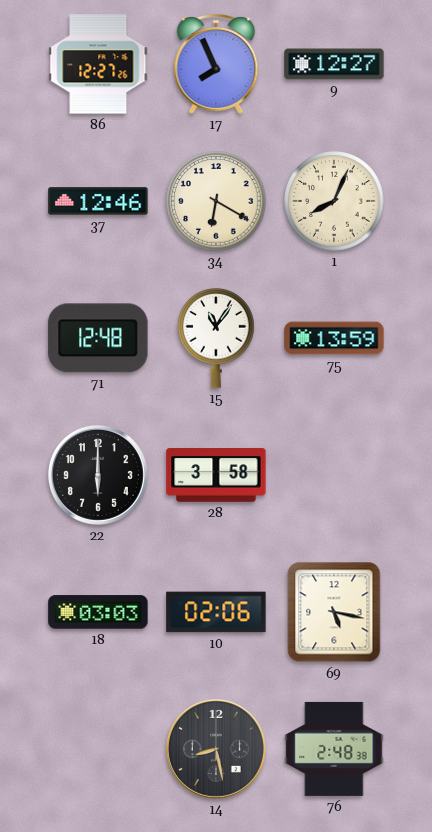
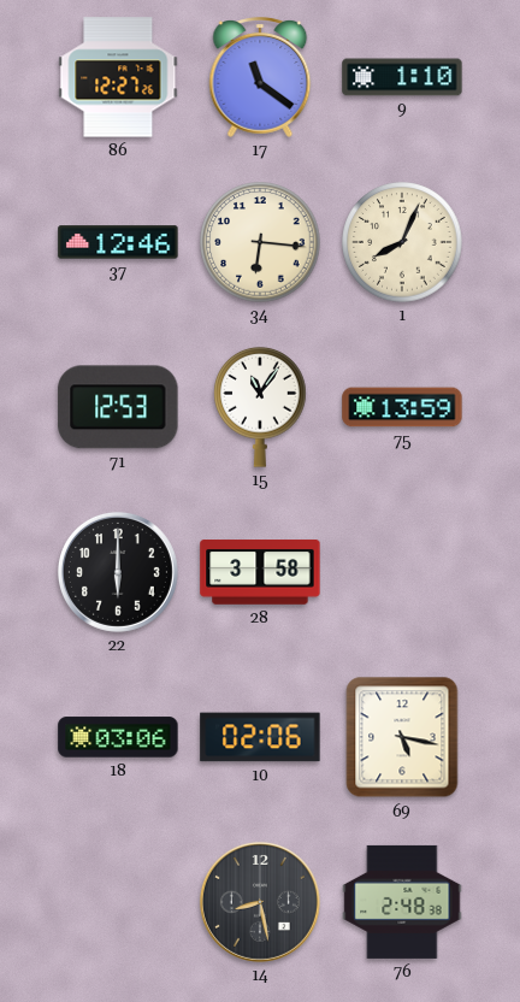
17: 7:56 -> 11:21 (260, 77)
9: 12:27 -> 1:10 (402, 77)
34: 6:20 -> 6:16 (260, 242)
71: 12:48 -> 12:53 (118, 407)
18: 03:03 -> 03:06 (118, 737)
